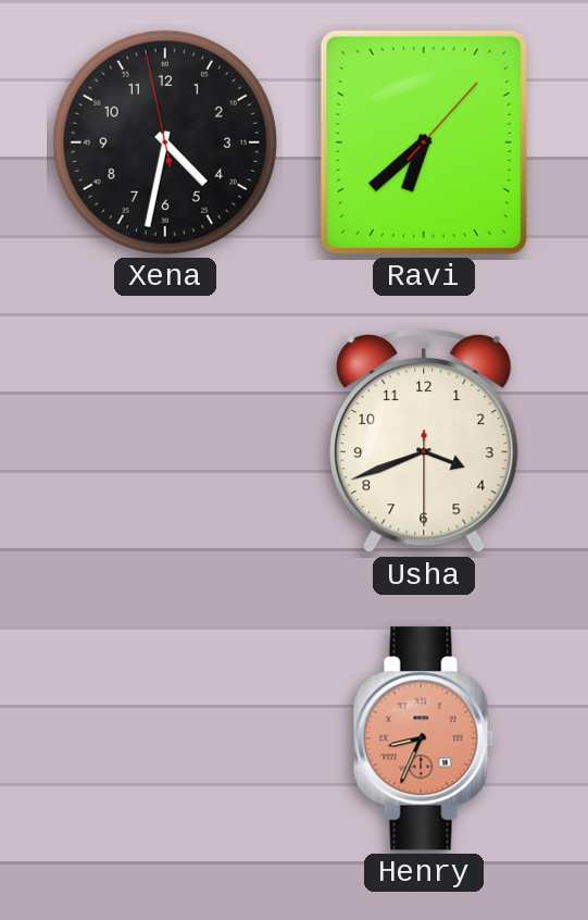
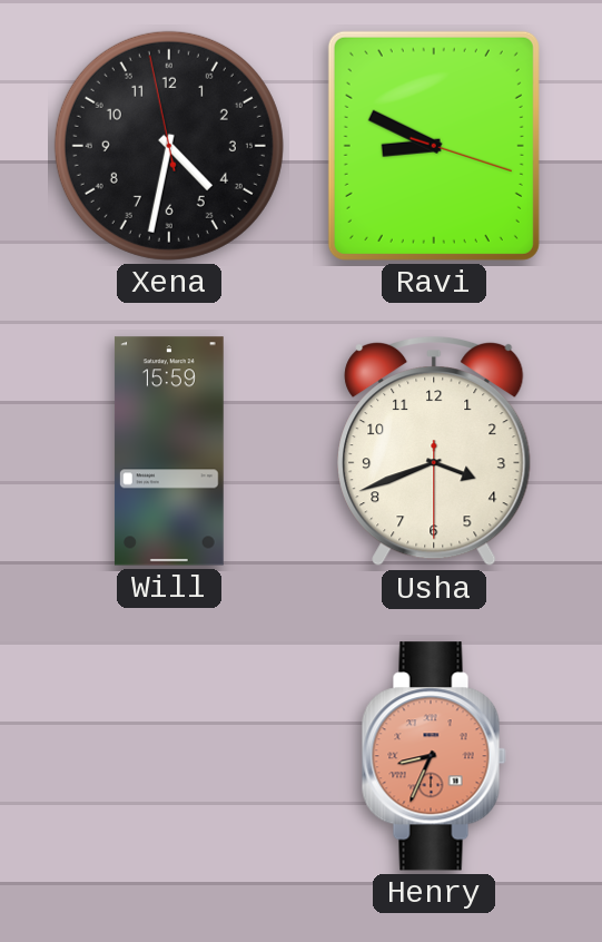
Ravi: 6:38 -> 8:49 (434, 146)
Will: none -> 15:59 (169, 451)
